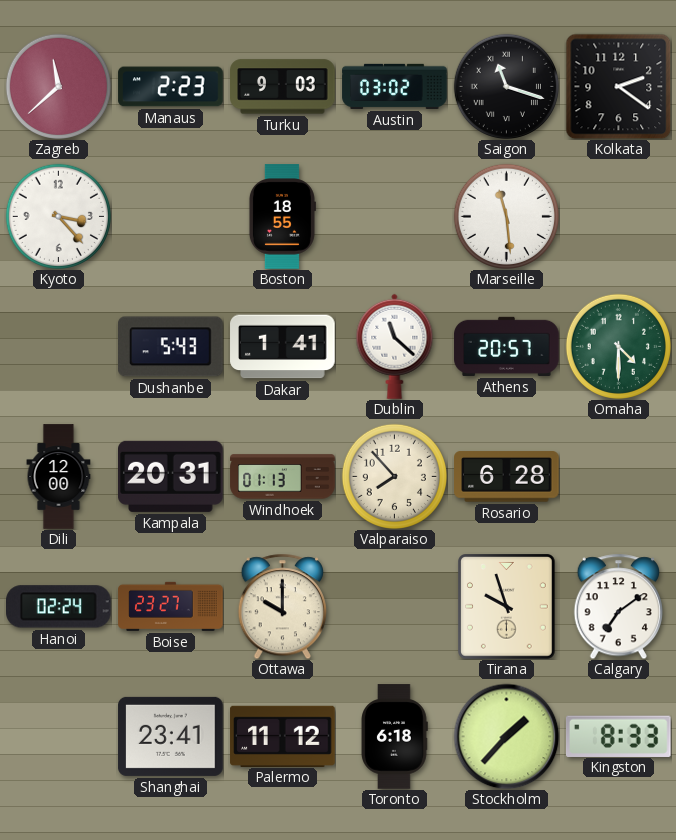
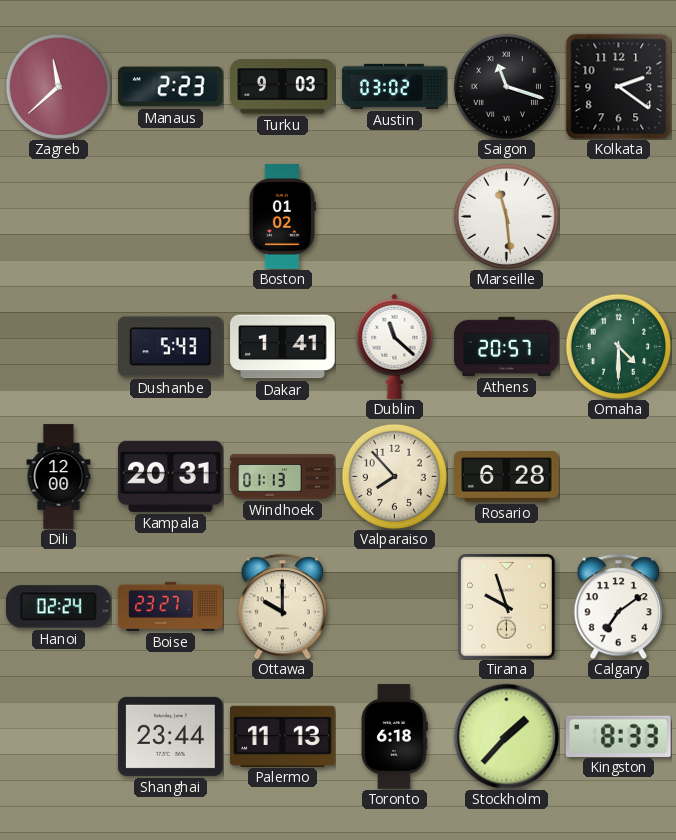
Kyoto: 3:23 -> none (58, 216)
Boston: 18:55 -> 01:02 (282, 217)
Shanghai: 23:41 -> 23:44 (171, 736)
Palermo: 11:12 -> 11:13 (283, 736)
